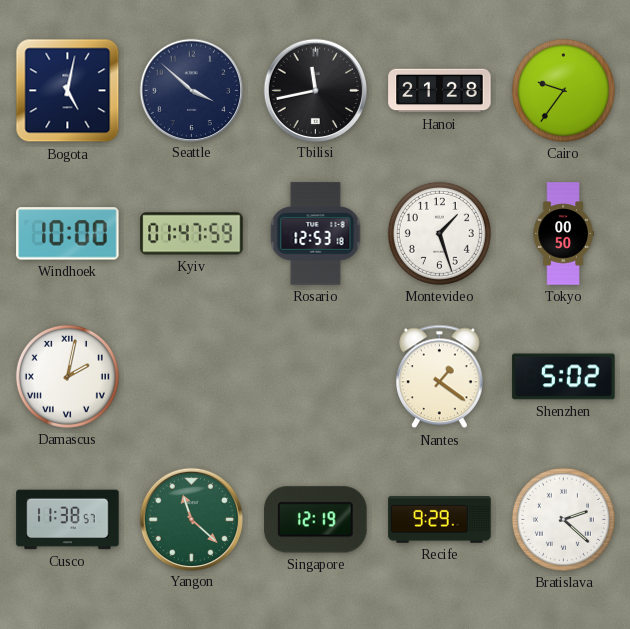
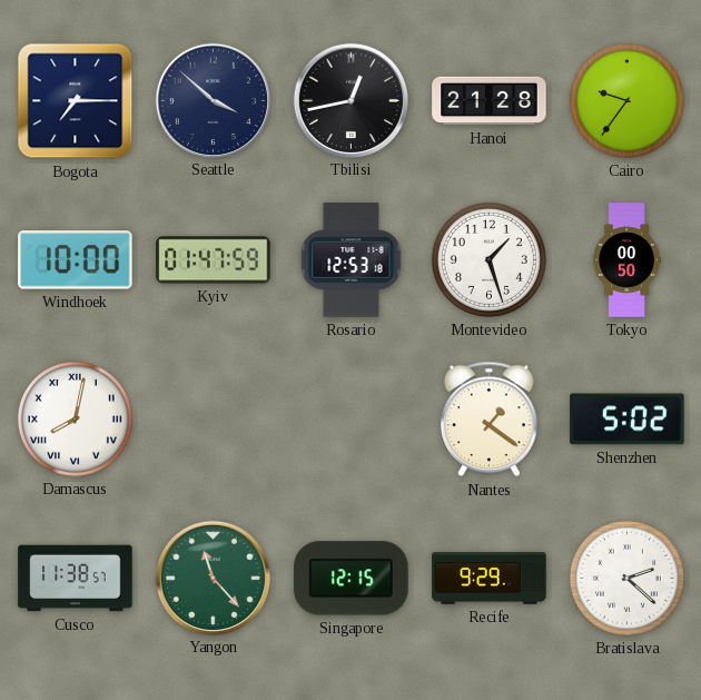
Bogota: 5:02 -> 7:15 (76, 101)
Tbilisi: 11:43 -> 12:43 (350, 100)
Damascus: 2:02 -> 8:02 (75, 418)
Yangon: 11:22 -> 11:23 (213, 578)
Singapore: 12:19 -> 12:15 (352, 579)
